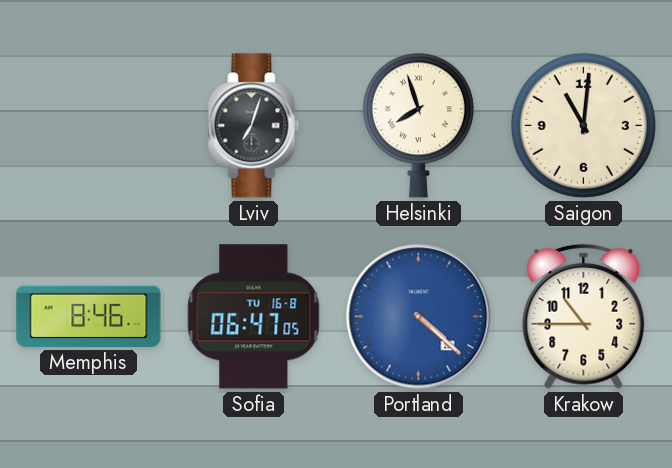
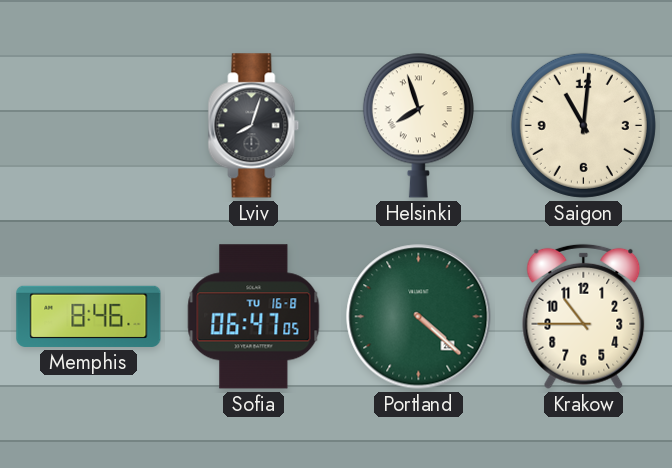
Lviv: 7:03 -> 8:03 (254, 126)
Portland dial: blue -> green (419, 317)
